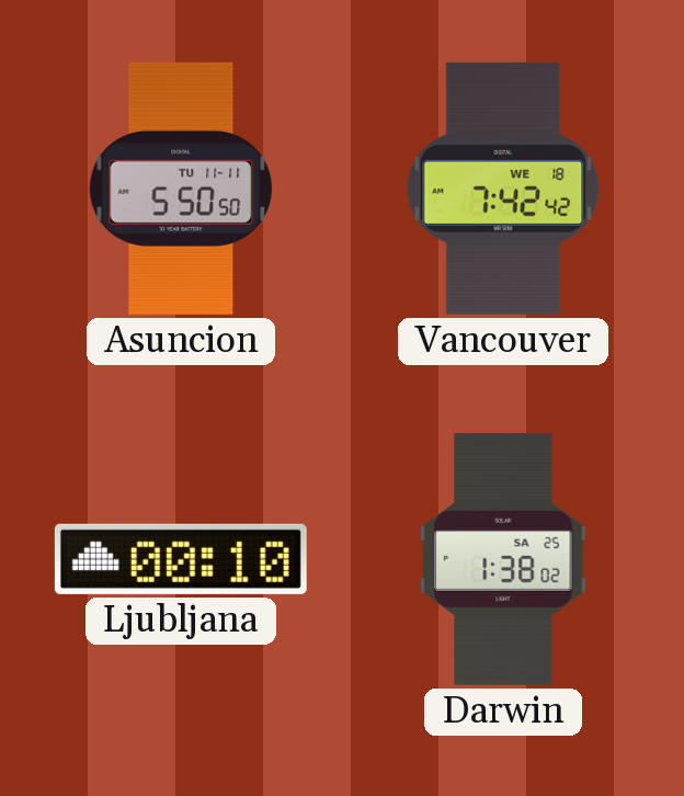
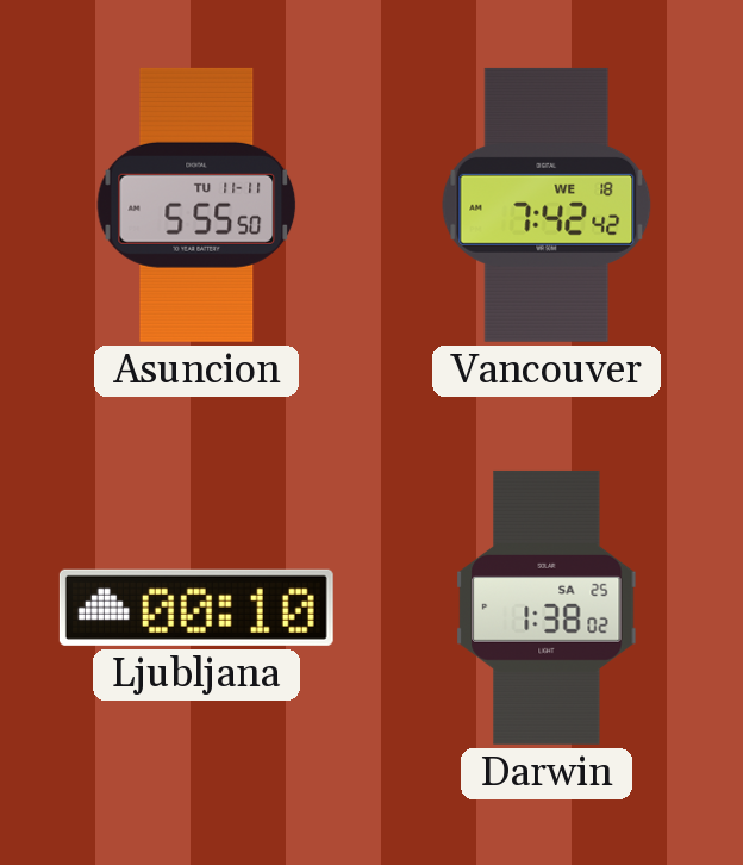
Asuncion: 5:50 -> 5:55 (196, 205)
